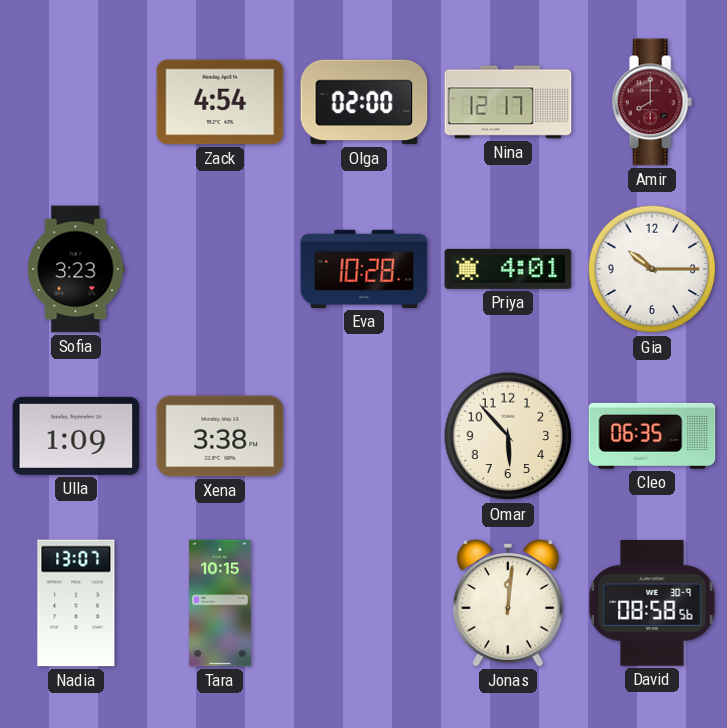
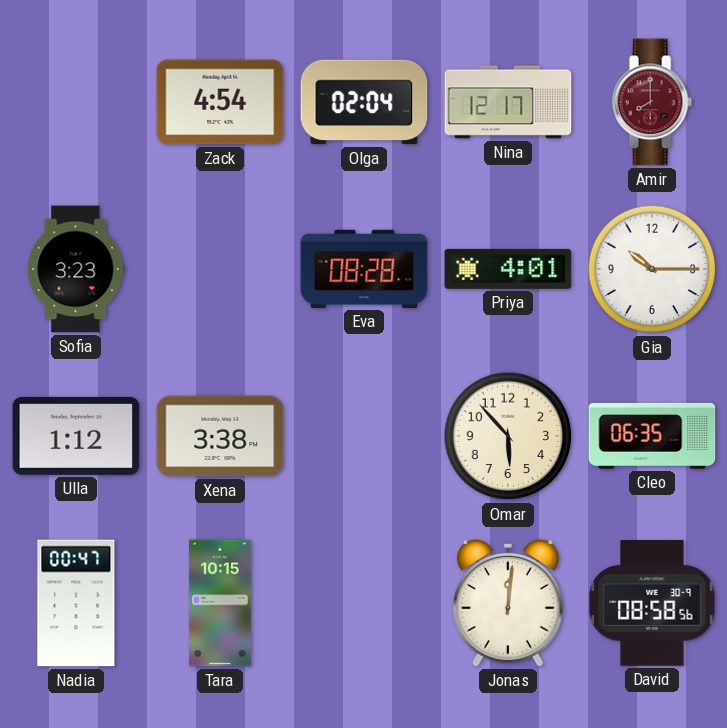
Olga: 02:00 -> 02:04 (364, 102)
Eva: 10:28 -> 08:28 (364, 269)
Ulla: 1:09 -> 1:12 (76, 436)
Nadia: 13:07 -> 00:47 (76, 603)
